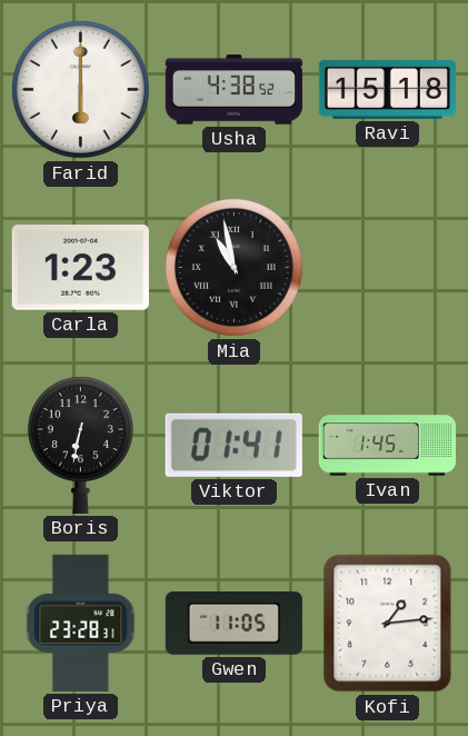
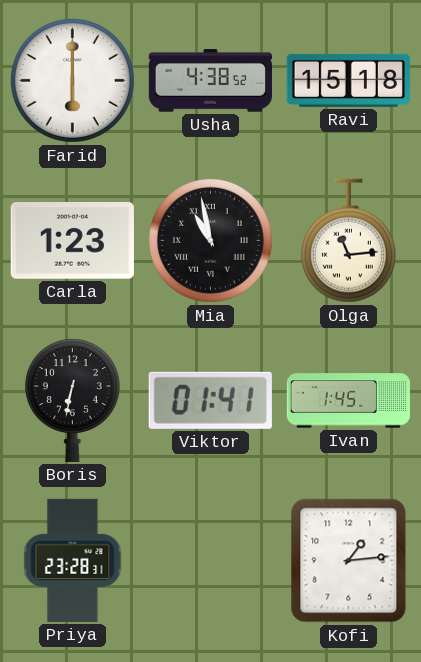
Olga: none -> 11:14 (348, 241)
Gwen: 11:05 -> none (233, 624)
